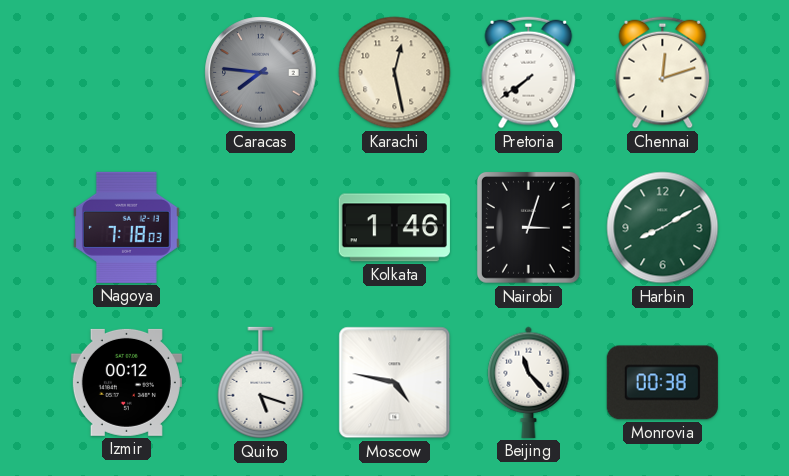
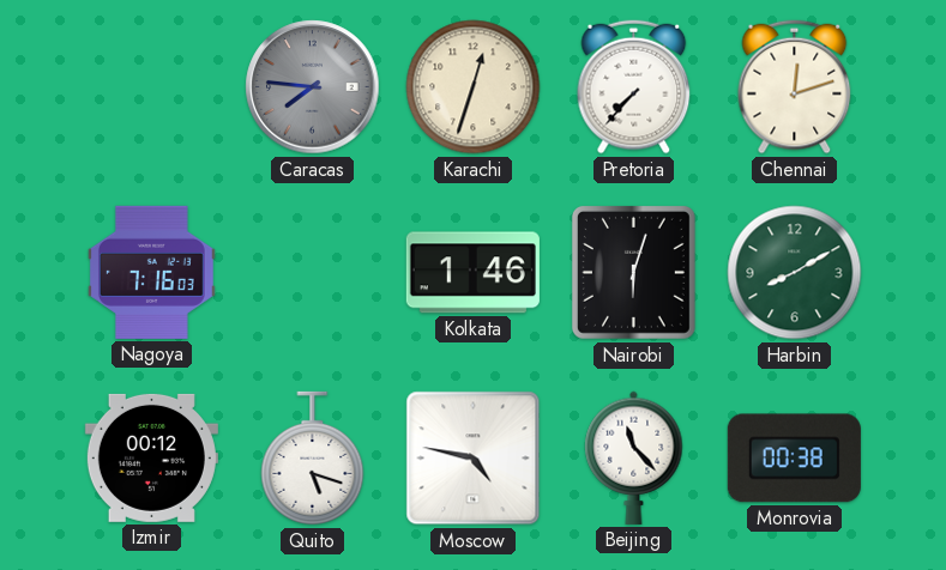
Karachi: 12:28 -> 12:33 (474, 87)
Pretoria: 7:39 -> 7:37 (634, 87)
Nagoya: 7:18 -> 7:16 (151, 272)
Nairobi: 3:03 -> 6:03 (633, 272)
